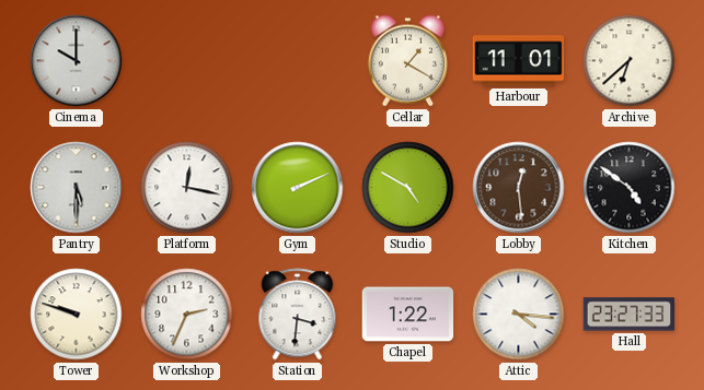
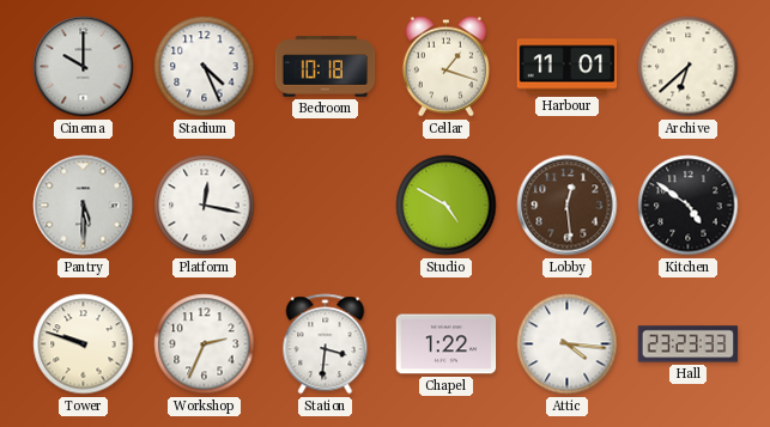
Stadium: none -> 4:26 (205, 67)
Bedroom: none -> 10:18 (326, 67)
Cellar: 1:20 -> 1:18 (445, 67)
Gym: 2:11 -> none (298, 188)
Hall: 23:27 -> 23:23 (689, 344)
